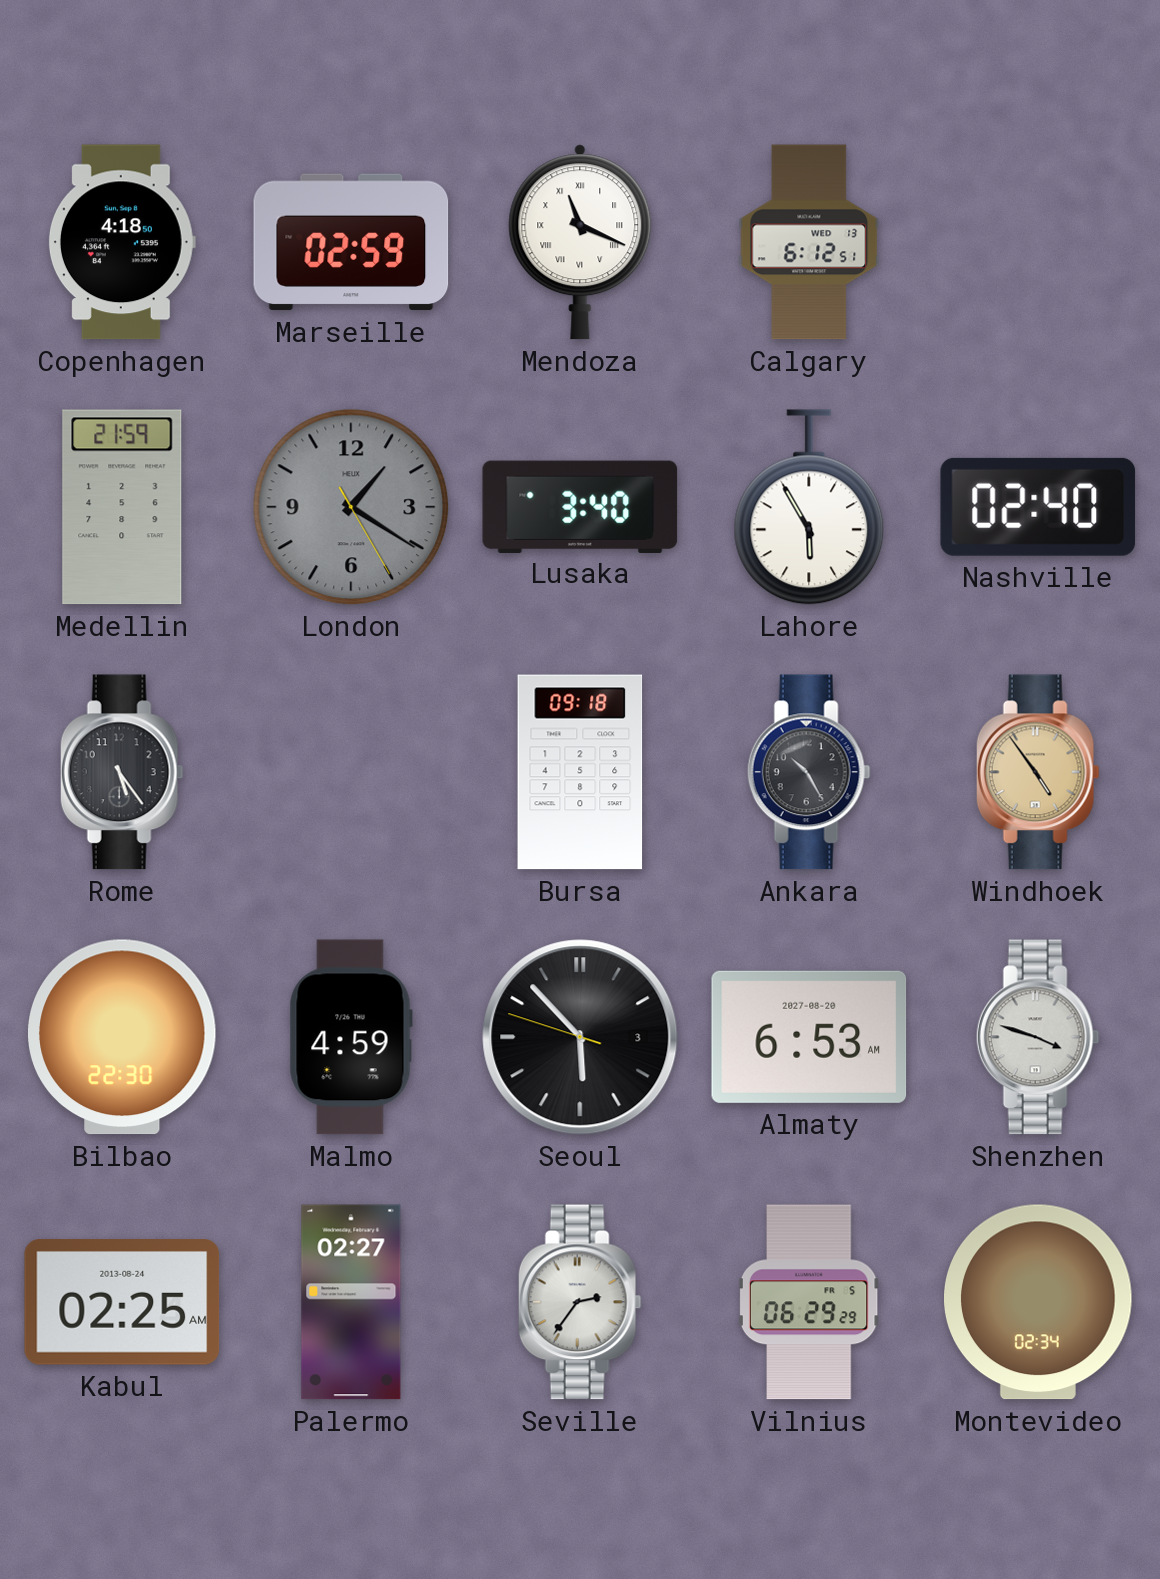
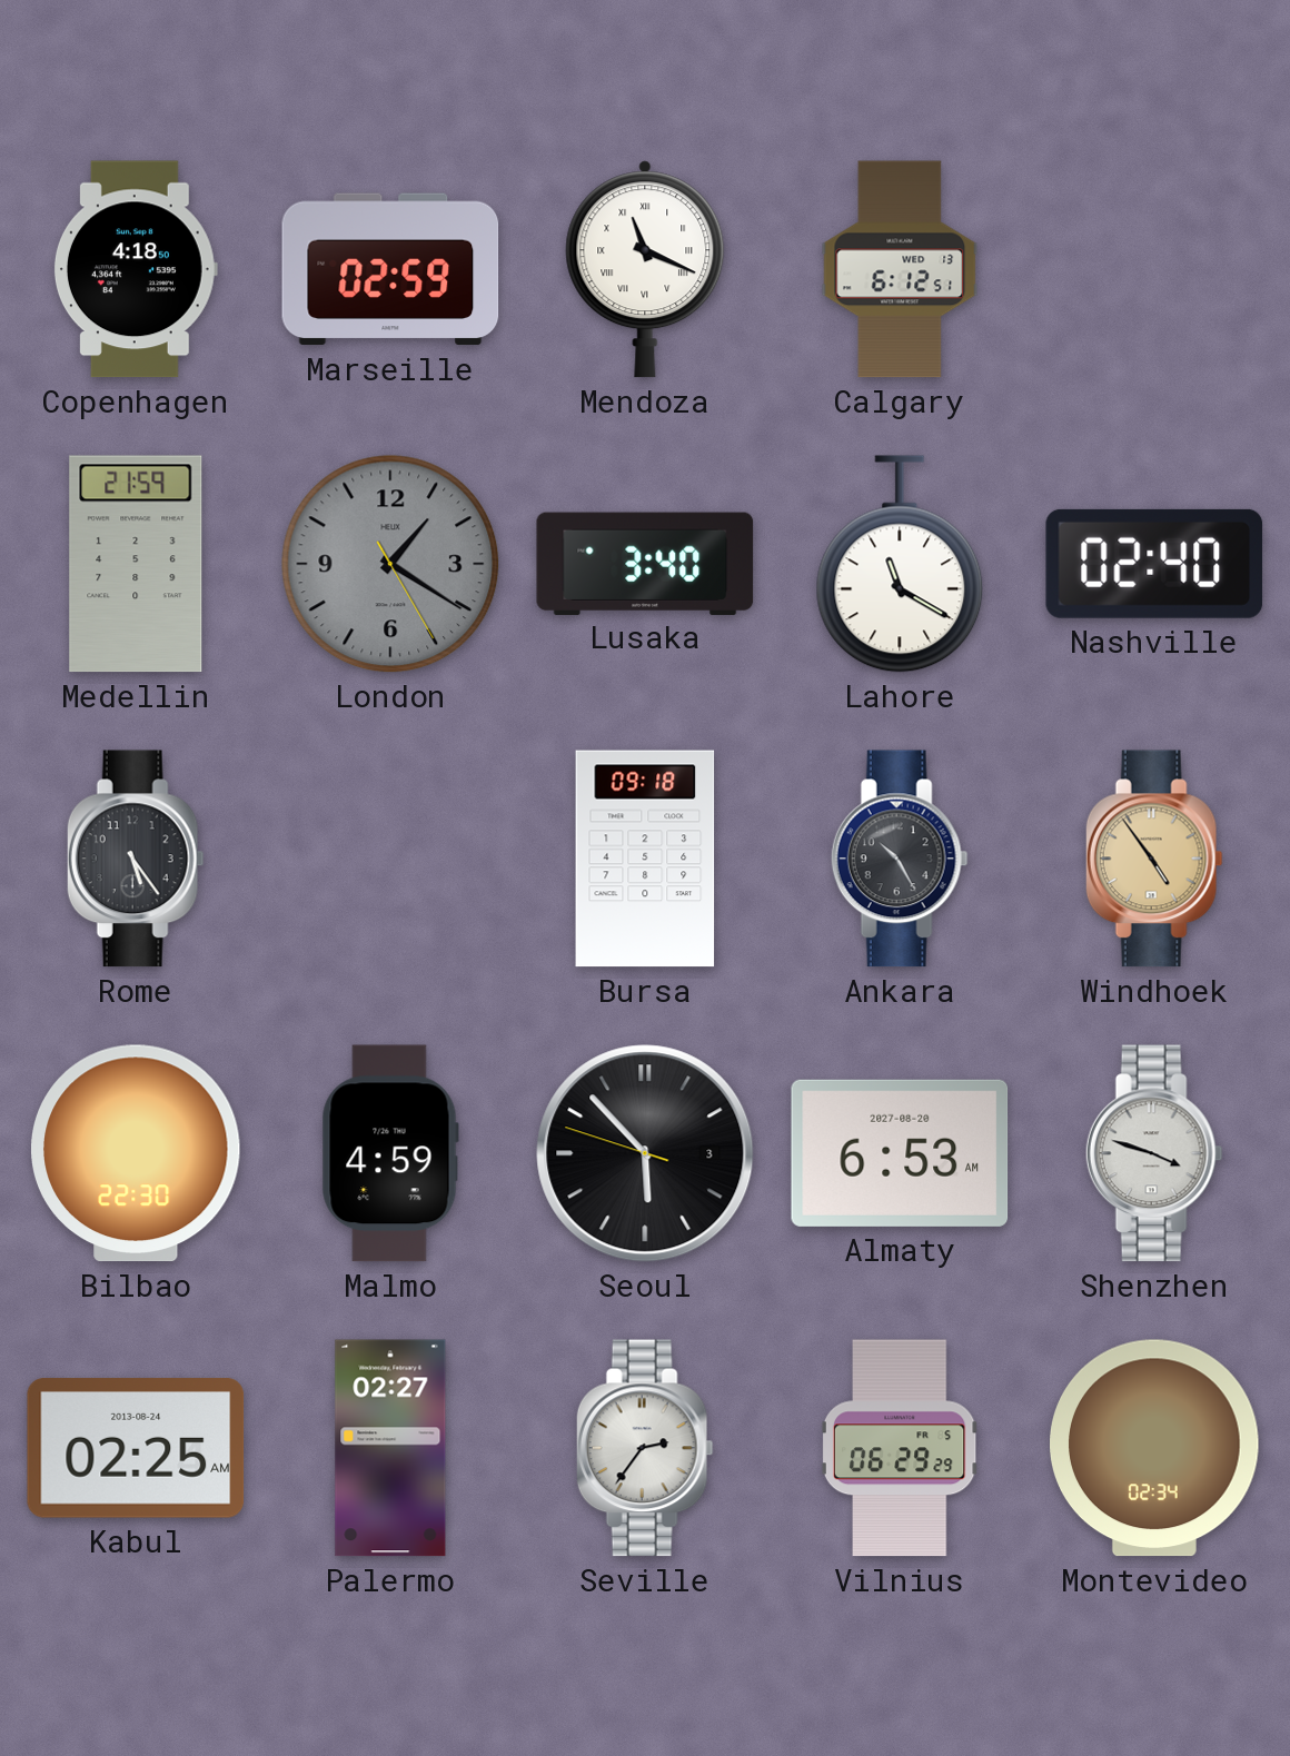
Lahore: 5:55 -> 11:20 (900, 564)
